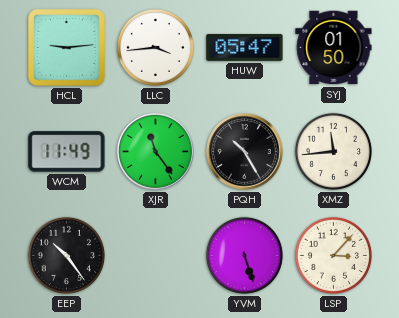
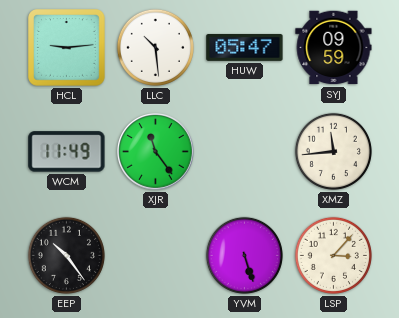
LLC: 3:44 -> 10:29 (155, 47)
SYJ: 01:50 -> 09:59 (334, 48)
PQH: 10:25 -> none (245, 152)
